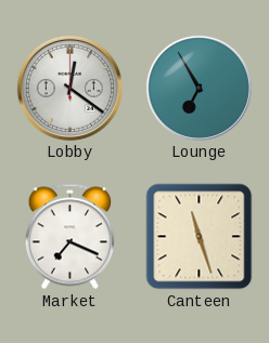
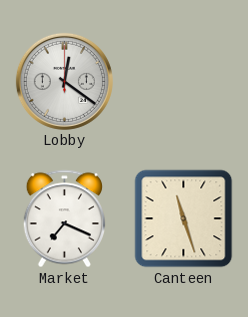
Lounge: 6:55 -> none (198, 88)
